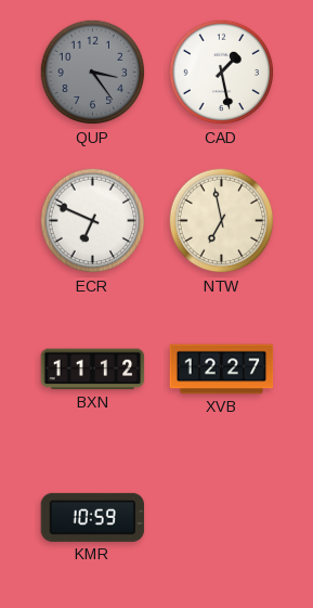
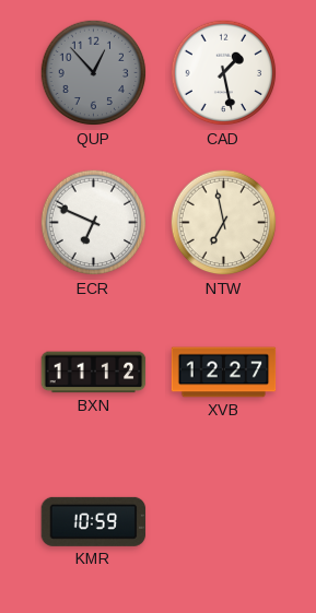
QUP: 3:24 -> 12:53 (94, 73)
